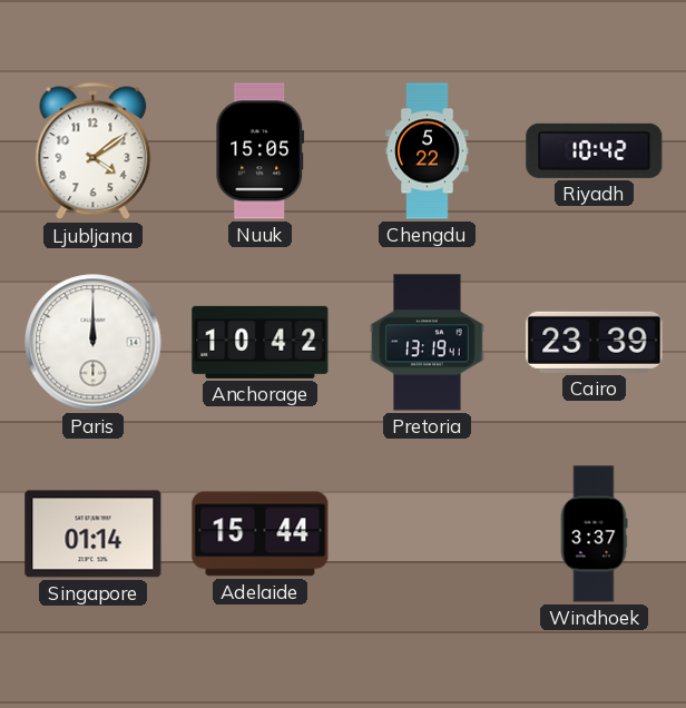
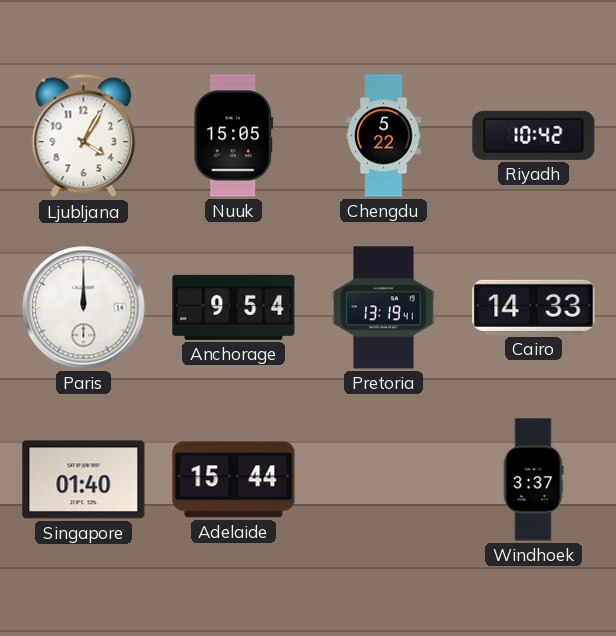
Ljubljana: 4:09 -> 4:05 (84, 136)
Anchorage: 10:42 -> 9:54 (234, 307)
Cairo: 23:39 -> 14:33 (534, 307)
Singapore: 01:14 -> 01:40 (84, 480)
